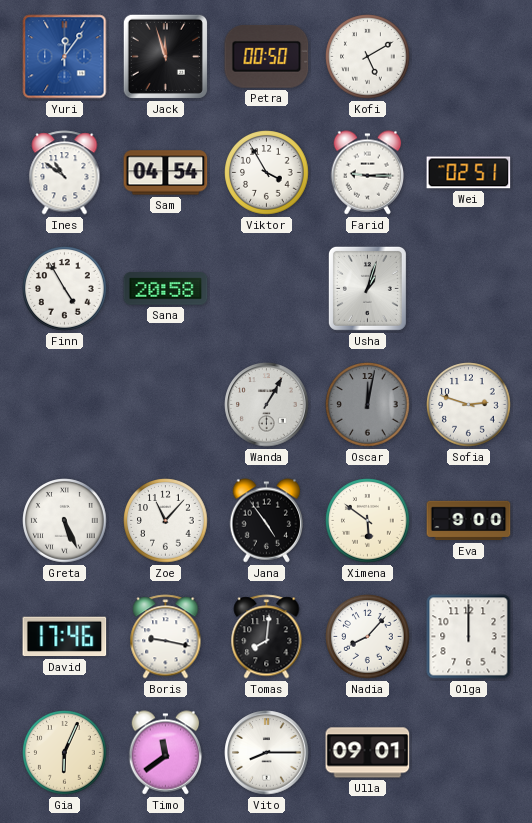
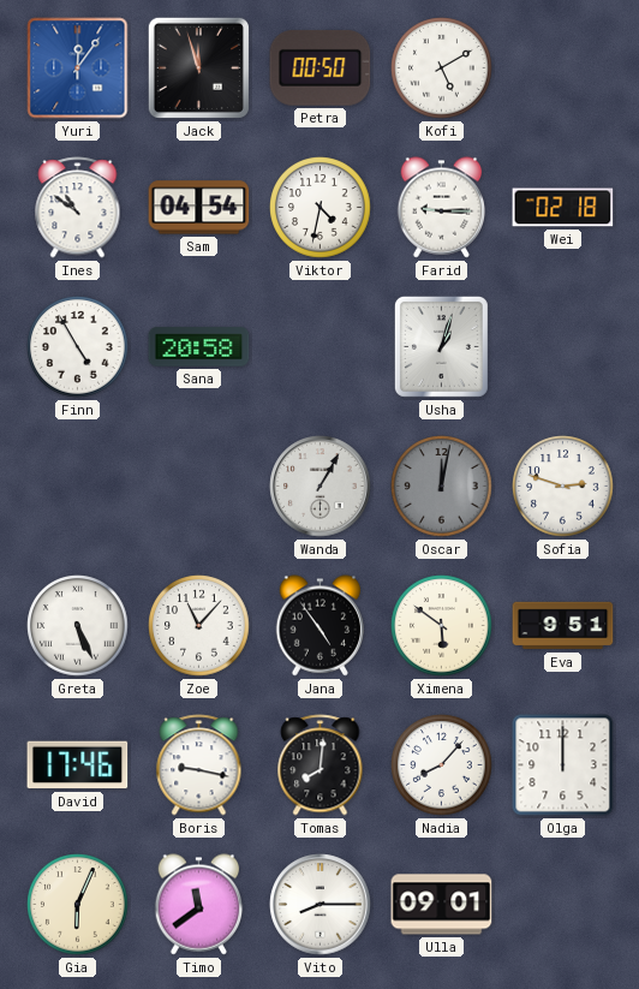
Viktor: 3:55 -> 4:32 (321, 208)
Wei: 02:51 -> 02:18 (563, 208)
Eva: 9:00 -> 9:51 (563, 626)
